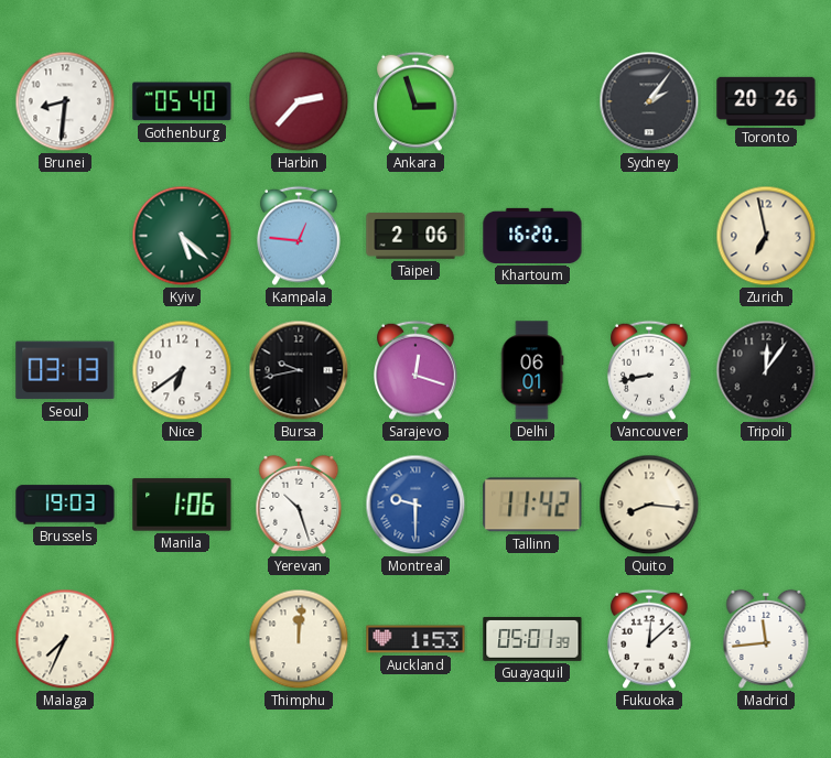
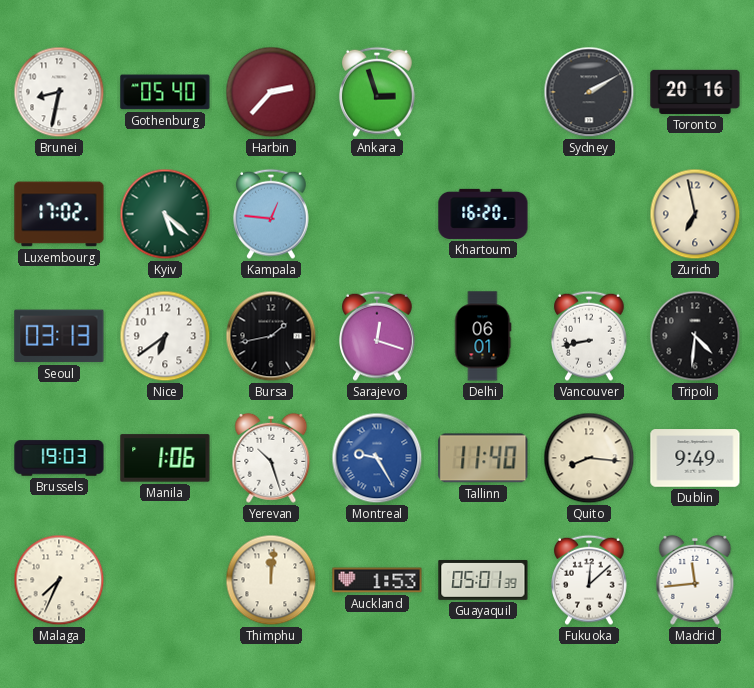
Brunei: 8:31 -> 8:32 (59, 92)
Sydney: 2:06 -> 2:10 (589, 92)
Toronto: 20:26 -> 20:16 (695, 92)
Luxembourg: none -> 17:02 (59, 214)
Taipei: 2:06 -> none (415, 237)
Bursa: 9:43 -> 1:43 (271, 336)
Tripoli: 12:06 -> 4:31 (695, 336)
Montreal: 9:30 -> 9:25 (377, 458)
Tallinn: 11:42 -> 11:40 (483, 458)
Dublin: none -> 9:49 (695, 458)
